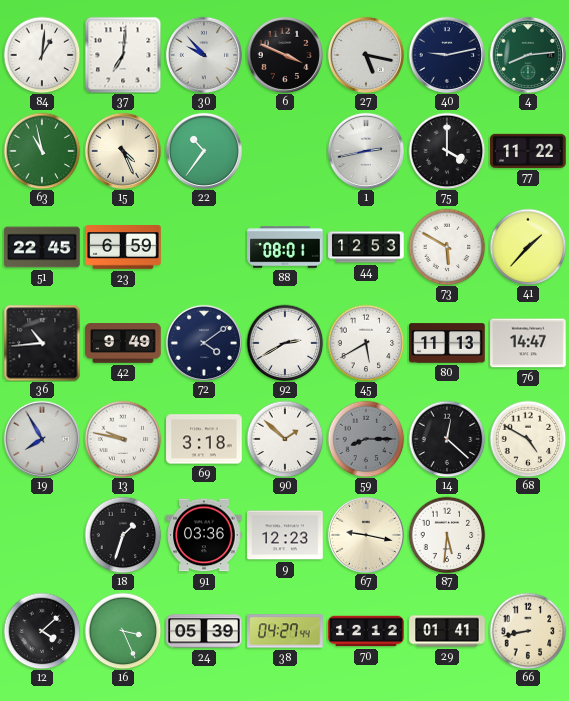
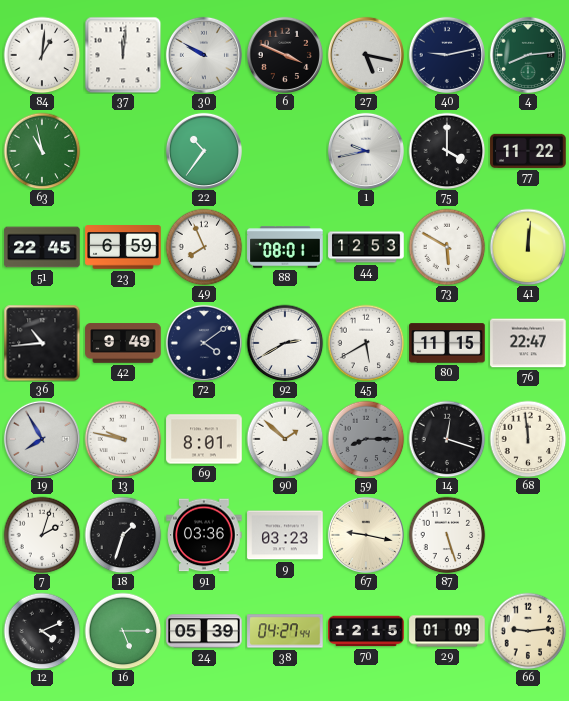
37: 7:01 -> 12:01 (123, 55)
30: 9:53 -> 9:50 (204, 55)
15: 4:26 -> none (123, 151)
1: 2:43 -> 9:43 (366, 151)
49: none -> 7:56 (204, 247)
41: 1:37 -> 12:01 (528, 247)
80: 11:13 -> 11:15 (447, 343)
76: 14:47 -> 22:47 (528, 343)
69: 3:18 -> 8:01 (204, 439)
14: 12:22 -> 12:18 (447, 439)
68: 4:50 -> 11:59 (528, 439)
7: none -> 2:03 (42, 535)
9: 12:23 -> 03:23 (285, 535)
87: 5:31 -> 5:27 (447, 535)
12: 4:08 -> 4:11 (42, 631)
16: 3:26 -> 5:15 (123, 631)
70: 12:12 -> 12:15 (366, 631)
29: 01:41 -> 01:09 (447, 631)
66: 8:43 -> 9:14 (528, 631)
